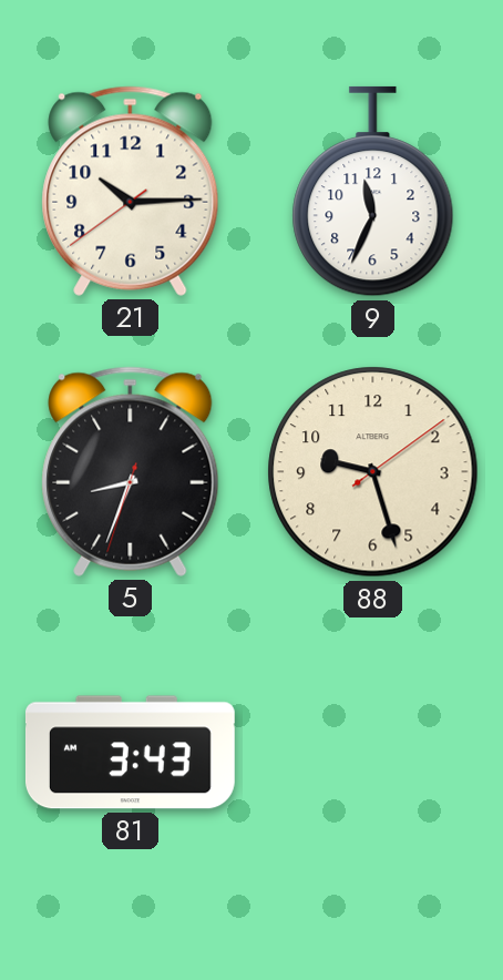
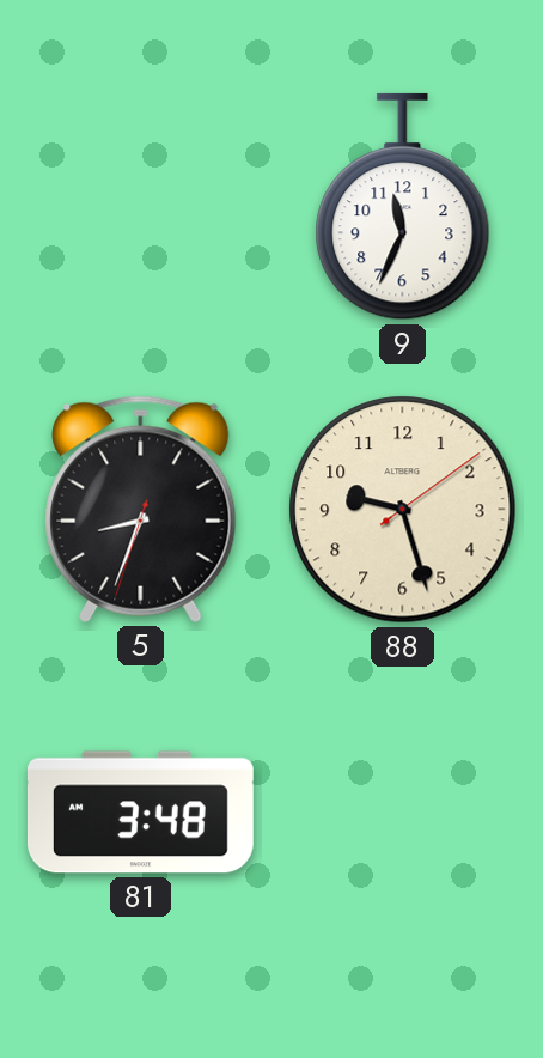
21: 10:14 -> none (131, 191)
81: 3:43 -> 3:48 (140, 813)
